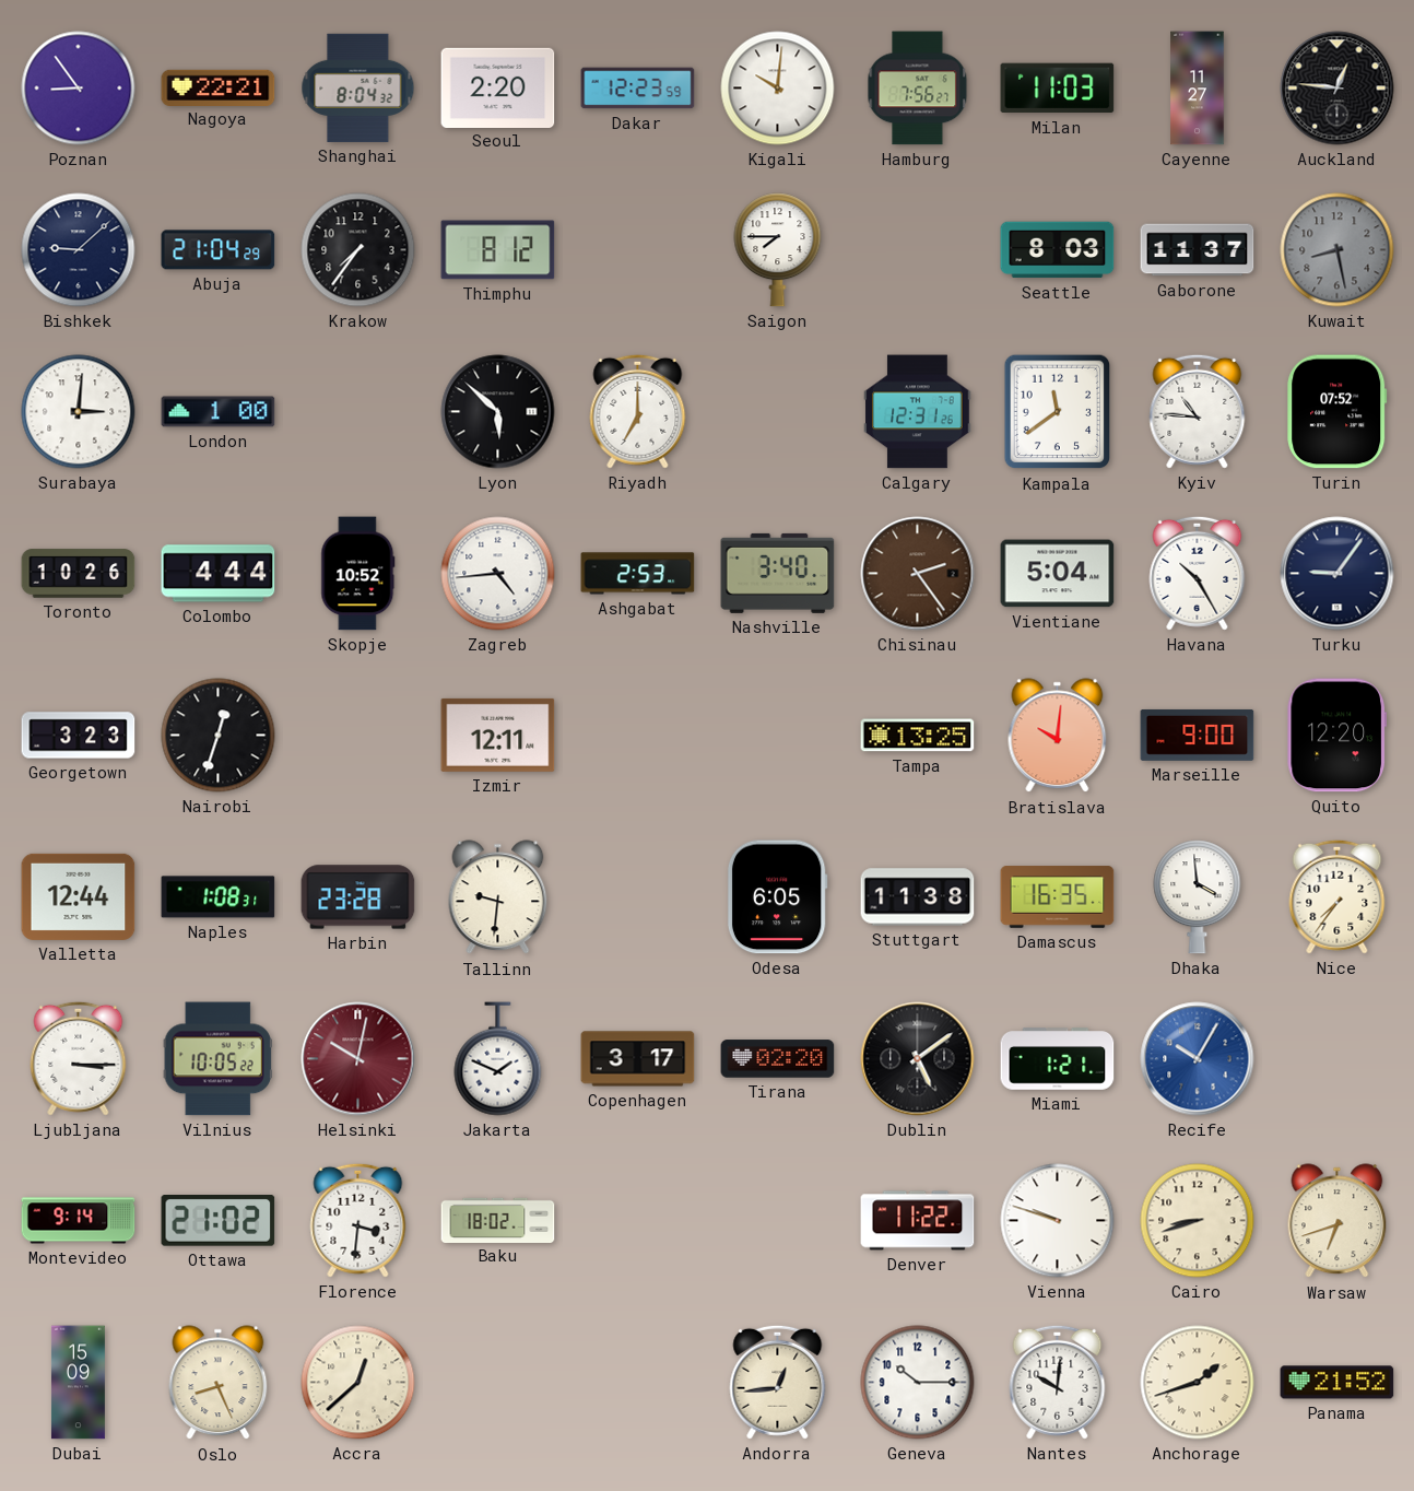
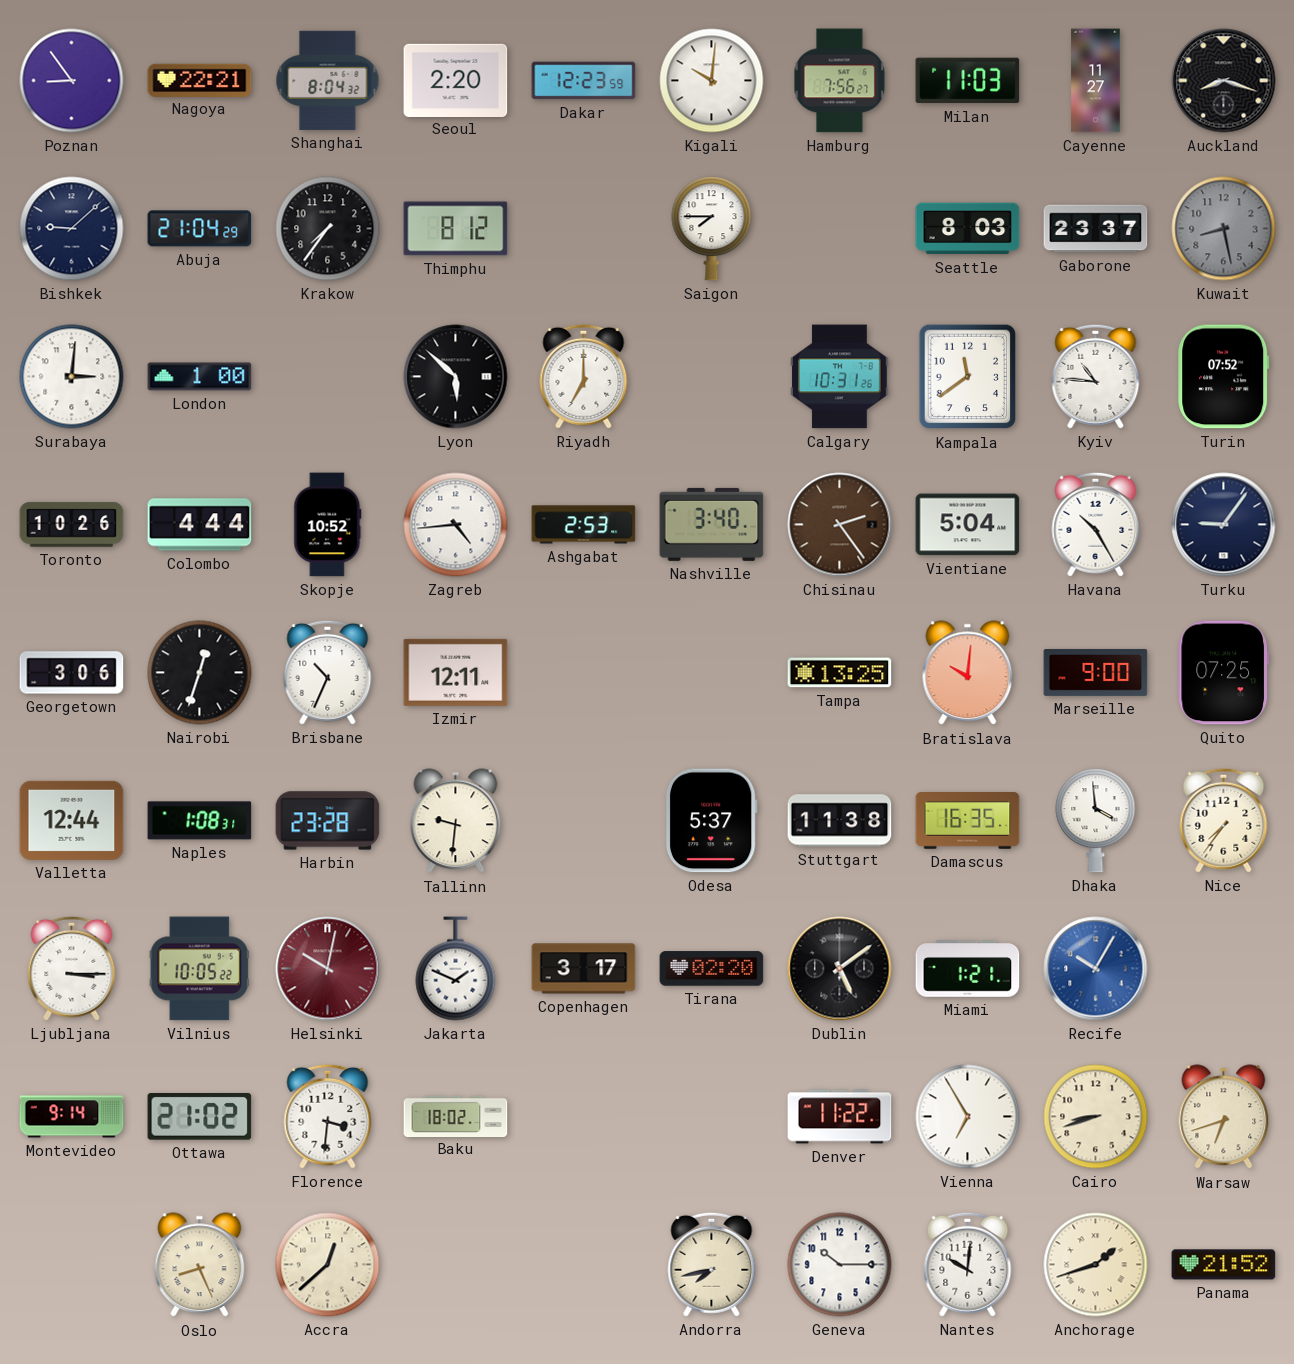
Auckland: 12:46 -> 8:18 (1224, 81)
Gaborone: 11:37 -> 23:37 (1096, 229)
Calgary: 12:31 -> 10:31 (840, 377)
Georgetown: 3:23 -> 3:06 (72, 673)
Brisbane: none -> 10:34 (328, 672)
Quito: 12:20 -> 07:25 (1223, 673)
Odesa: 6:05 -> 5:37 (711, 821)
Vienna: 9:48 -> 6:55 (968, 1117)
Dubai: 15:09 -> none (78, 1383)
Andorra: 12:44 -> 7:43 (712, 1264)
